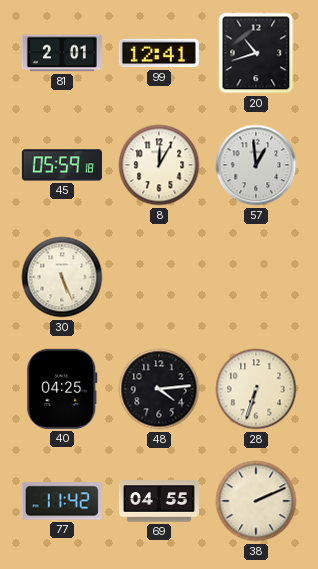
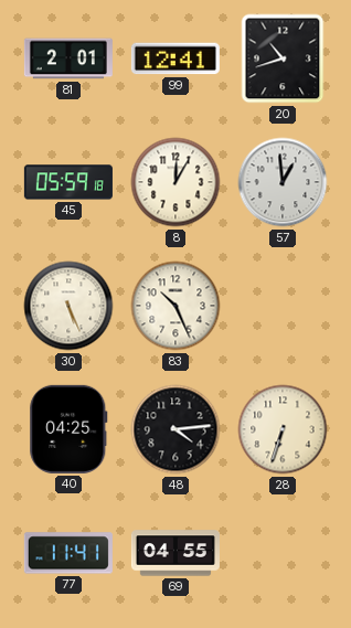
83: none -> 10:26 (175, 306)
77: 11:42 -> 11:41 (68, 553)
38: 2:11 -> none (256, 501)
